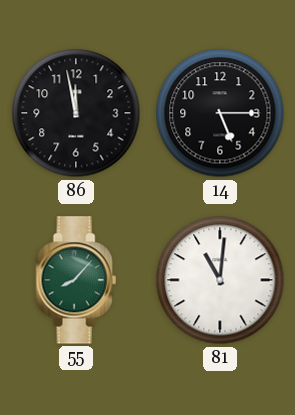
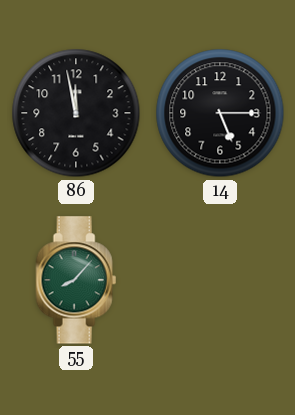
81: 11:01 -> none (220, 280)
